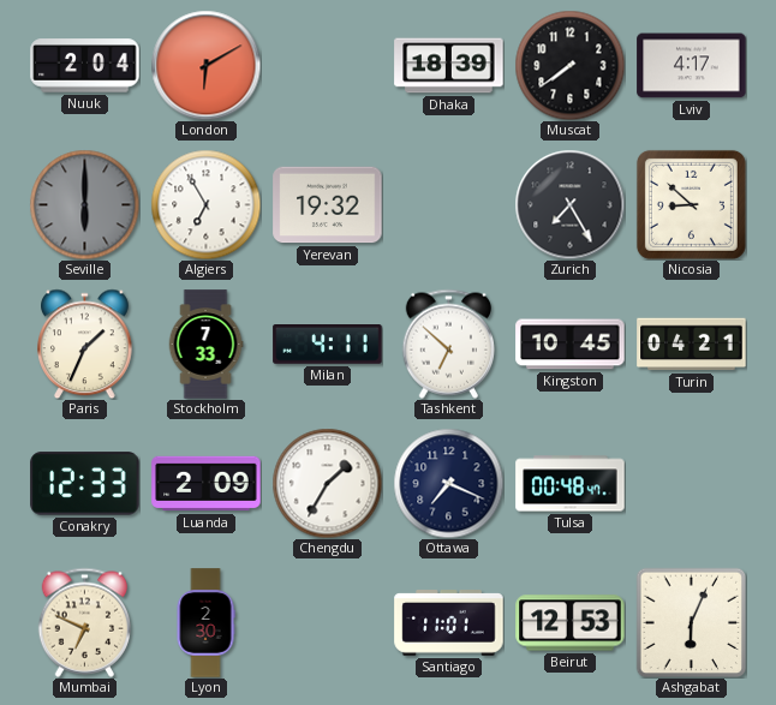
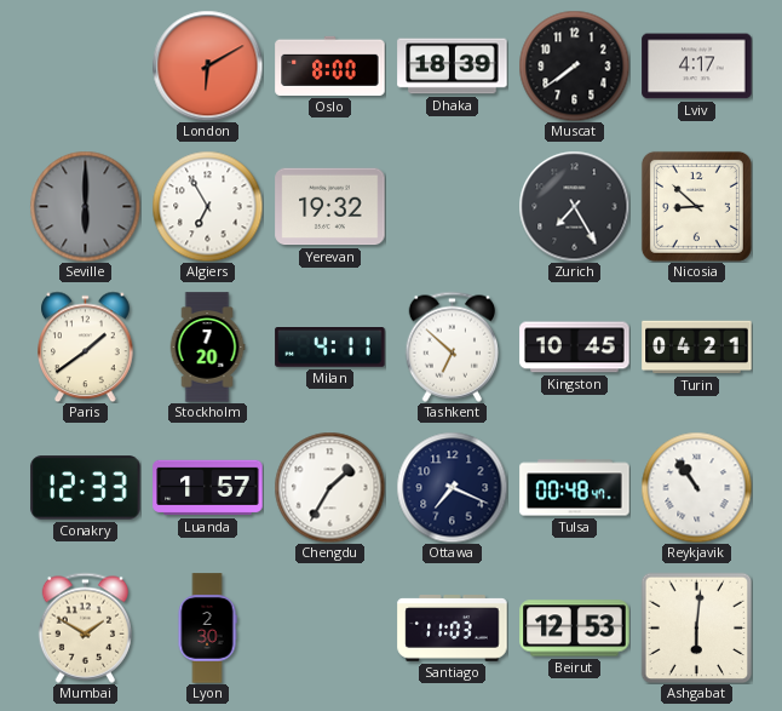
Nuuk: 2:04 -> none (85, 66)
Oslo: none -> 8:00 (330, 65)
Paris: 1:34 -> 1:39 (86, 346)
Stockholm: 7:33 -> 7:20 (207, 348)
Luanda: 2:09 -> 1:57 (208, 488)
Reykjavik: none -> 10:54 (696, 487)
Mumbai: 6:49 -> 1:50 (86, 627)
Santiago: 11:01 -> 11:03 (453, 629)
Ashgabat: 6:04 -> 6:01 (696, 627)
